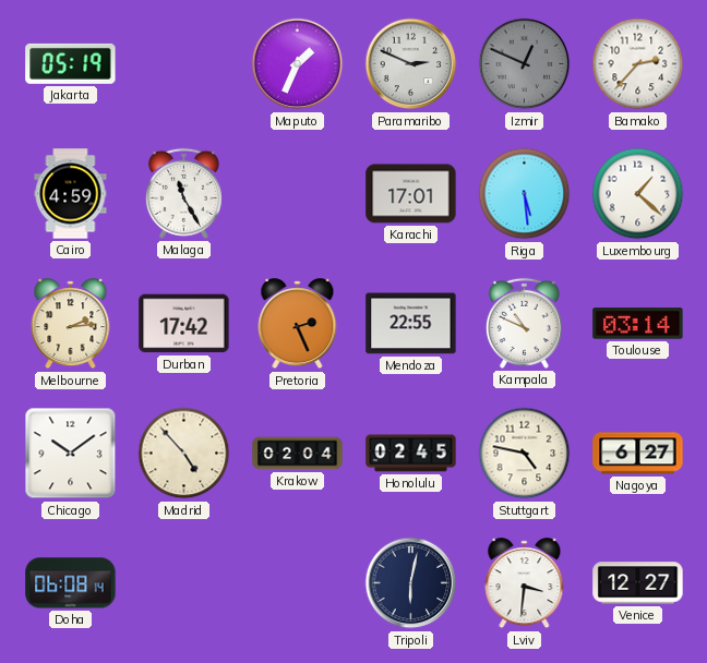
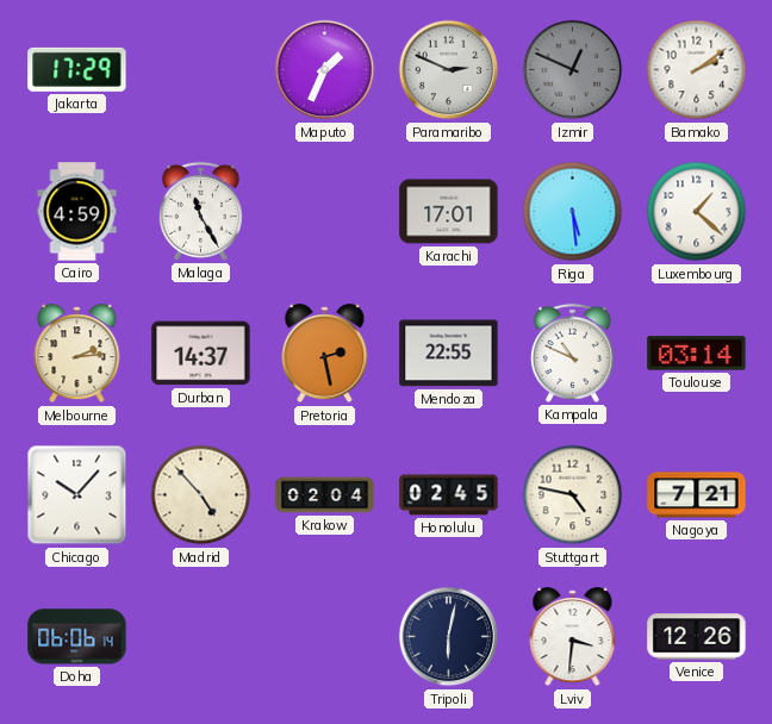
Jakarta: 05:19 -> 17:29 (77, 69)
Bamako: 2:37 -> 2:09 (697, 70)
Durban: 17:42 -> 14:37 (201, 354)
Pretoria: 2:26 -> 2:28 (325, 354)
Chicago: 10:09 -> 10:07 (77, 495)
Nagoya: 6:27 -> 7:21 (697, 495)
Doha: 06:08 -> 06:06 (77, 637)
Venice: 12:27 -> 12:26 (697, 637)
